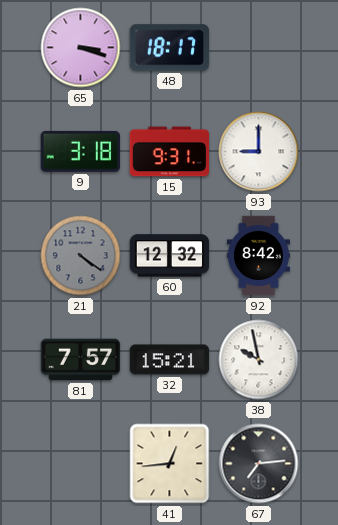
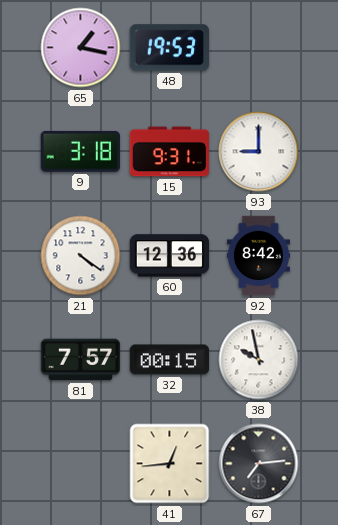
65: 3:18 -> 1:17 (81, 48)
48: 18:17 -> 19:53 (170, 48)
21 dial: grey -> white (81, 256)
60: 12:32 -> 12:36 (170, 256)
32: 15:21 -> 00:15 (170, 360)
